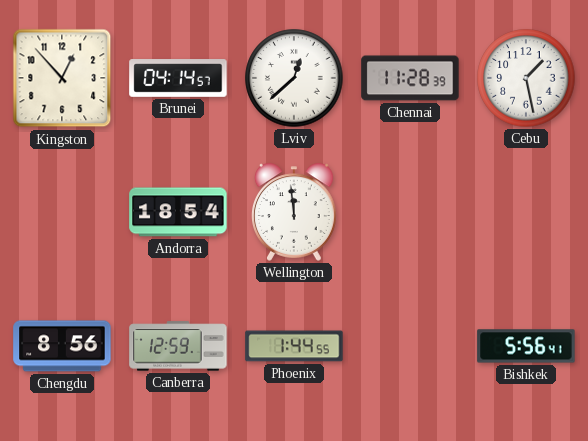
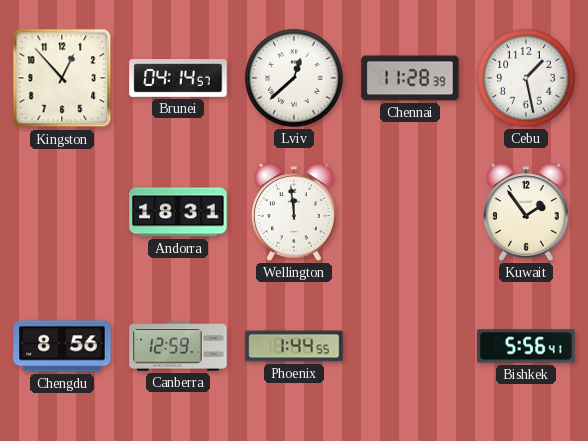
Andorra: 18:54 -> 18:31 (178, 212)
Kuwait: none -> 1:54 (526, 212)
